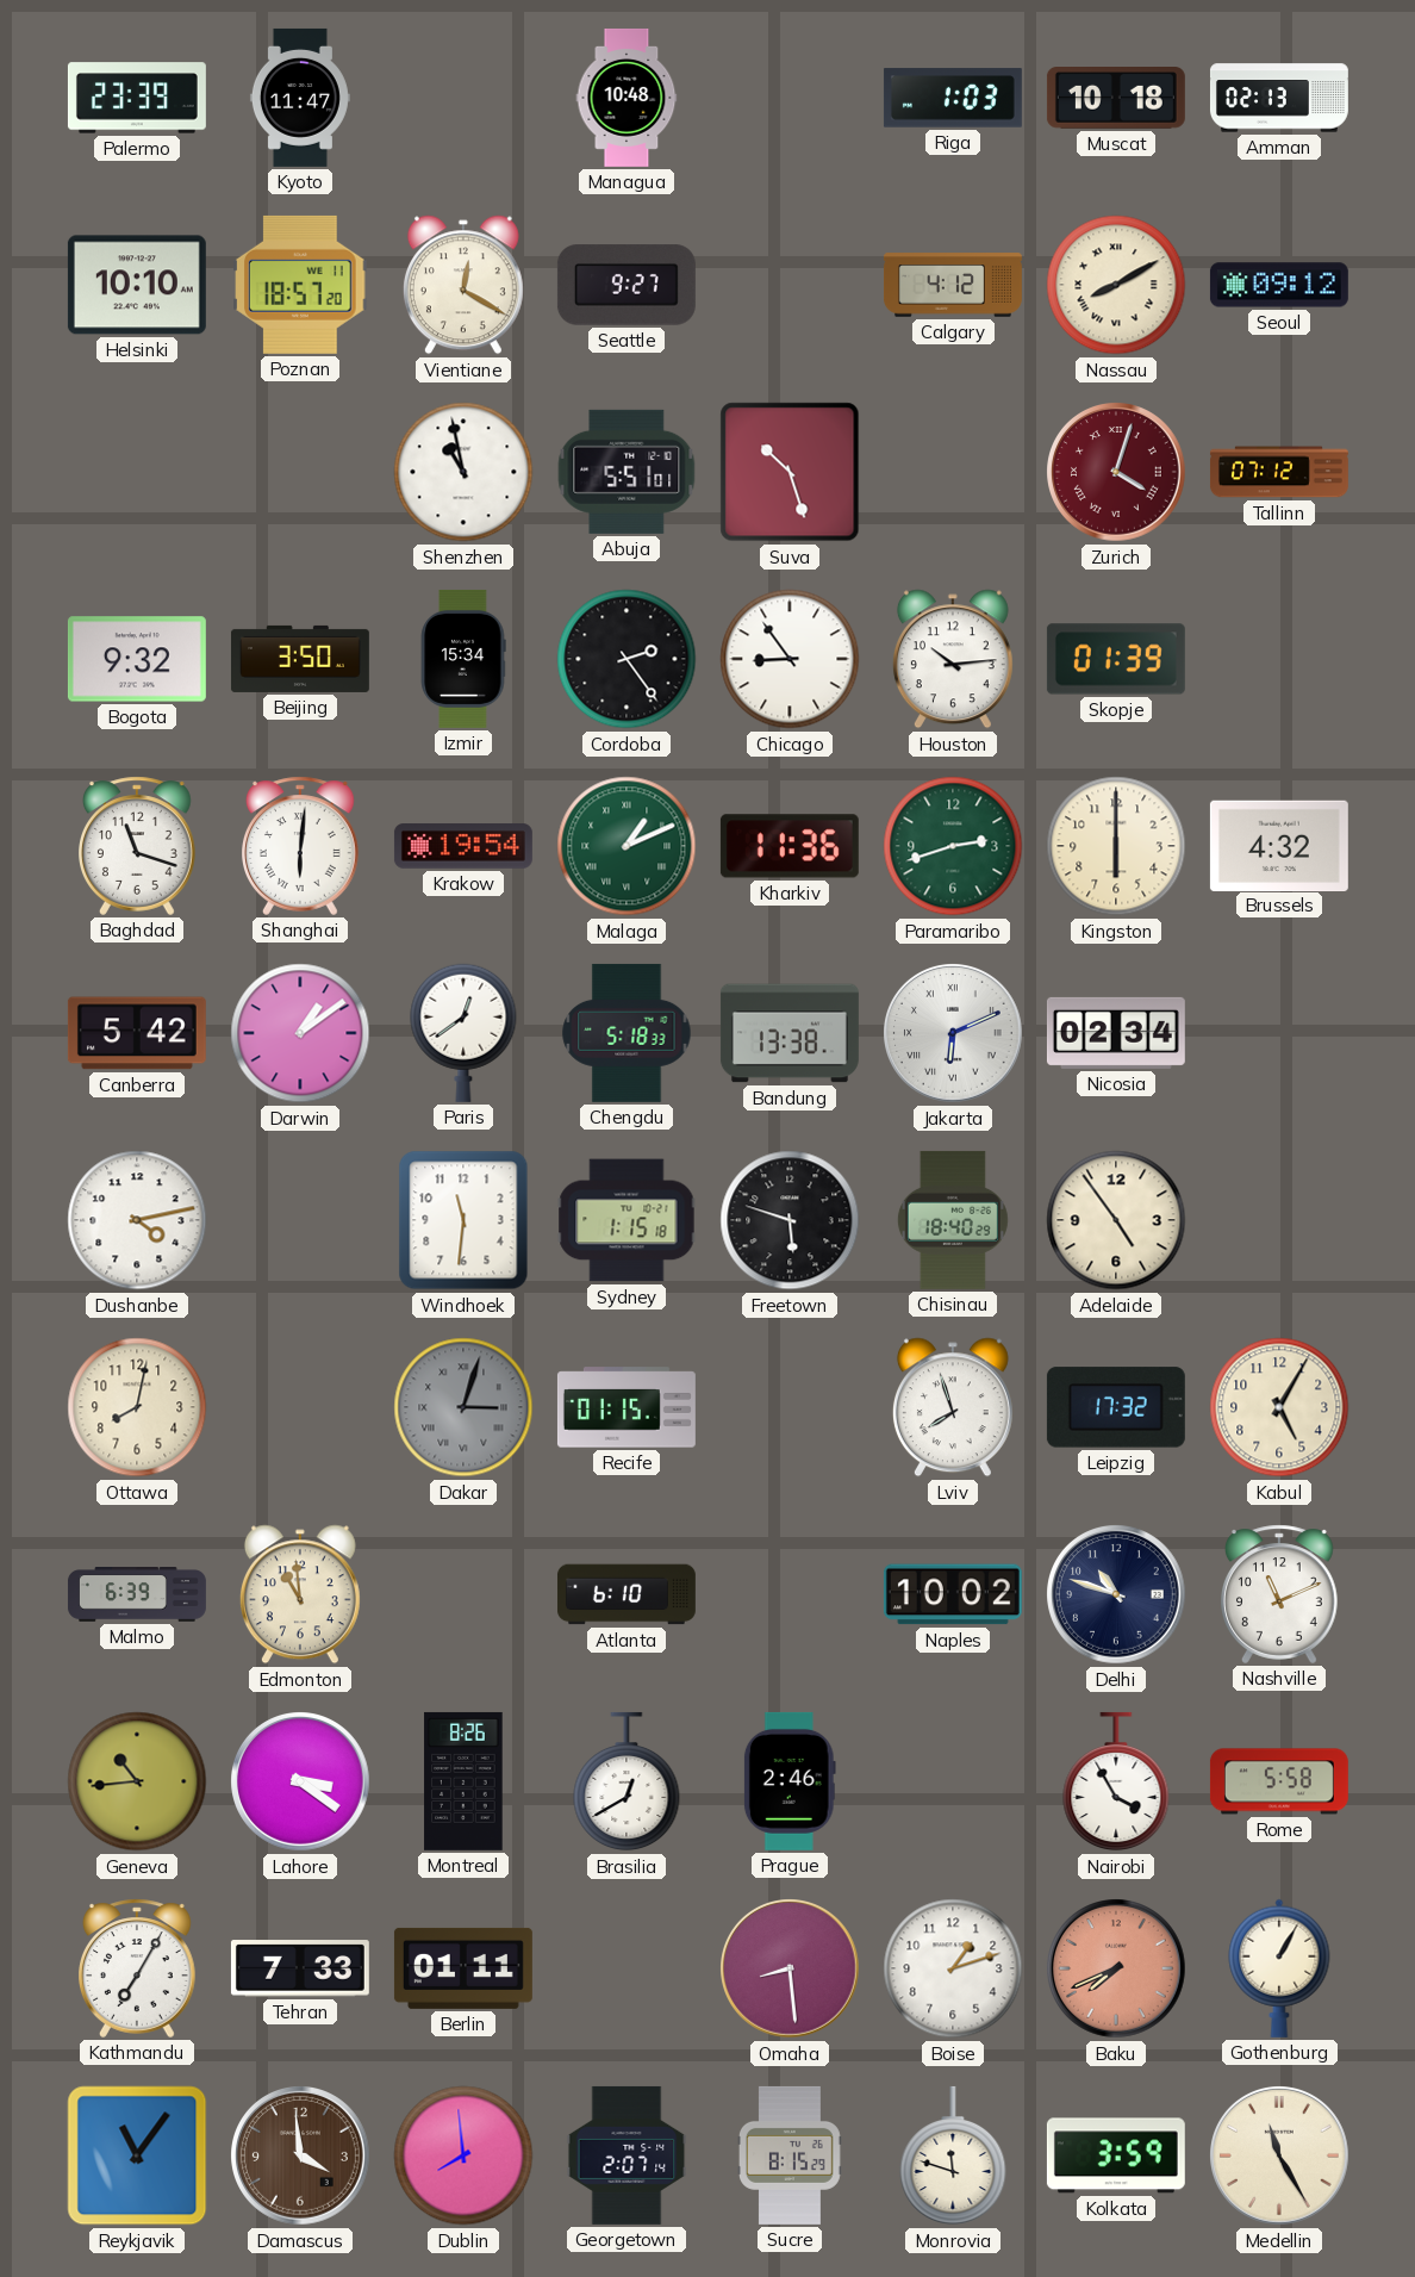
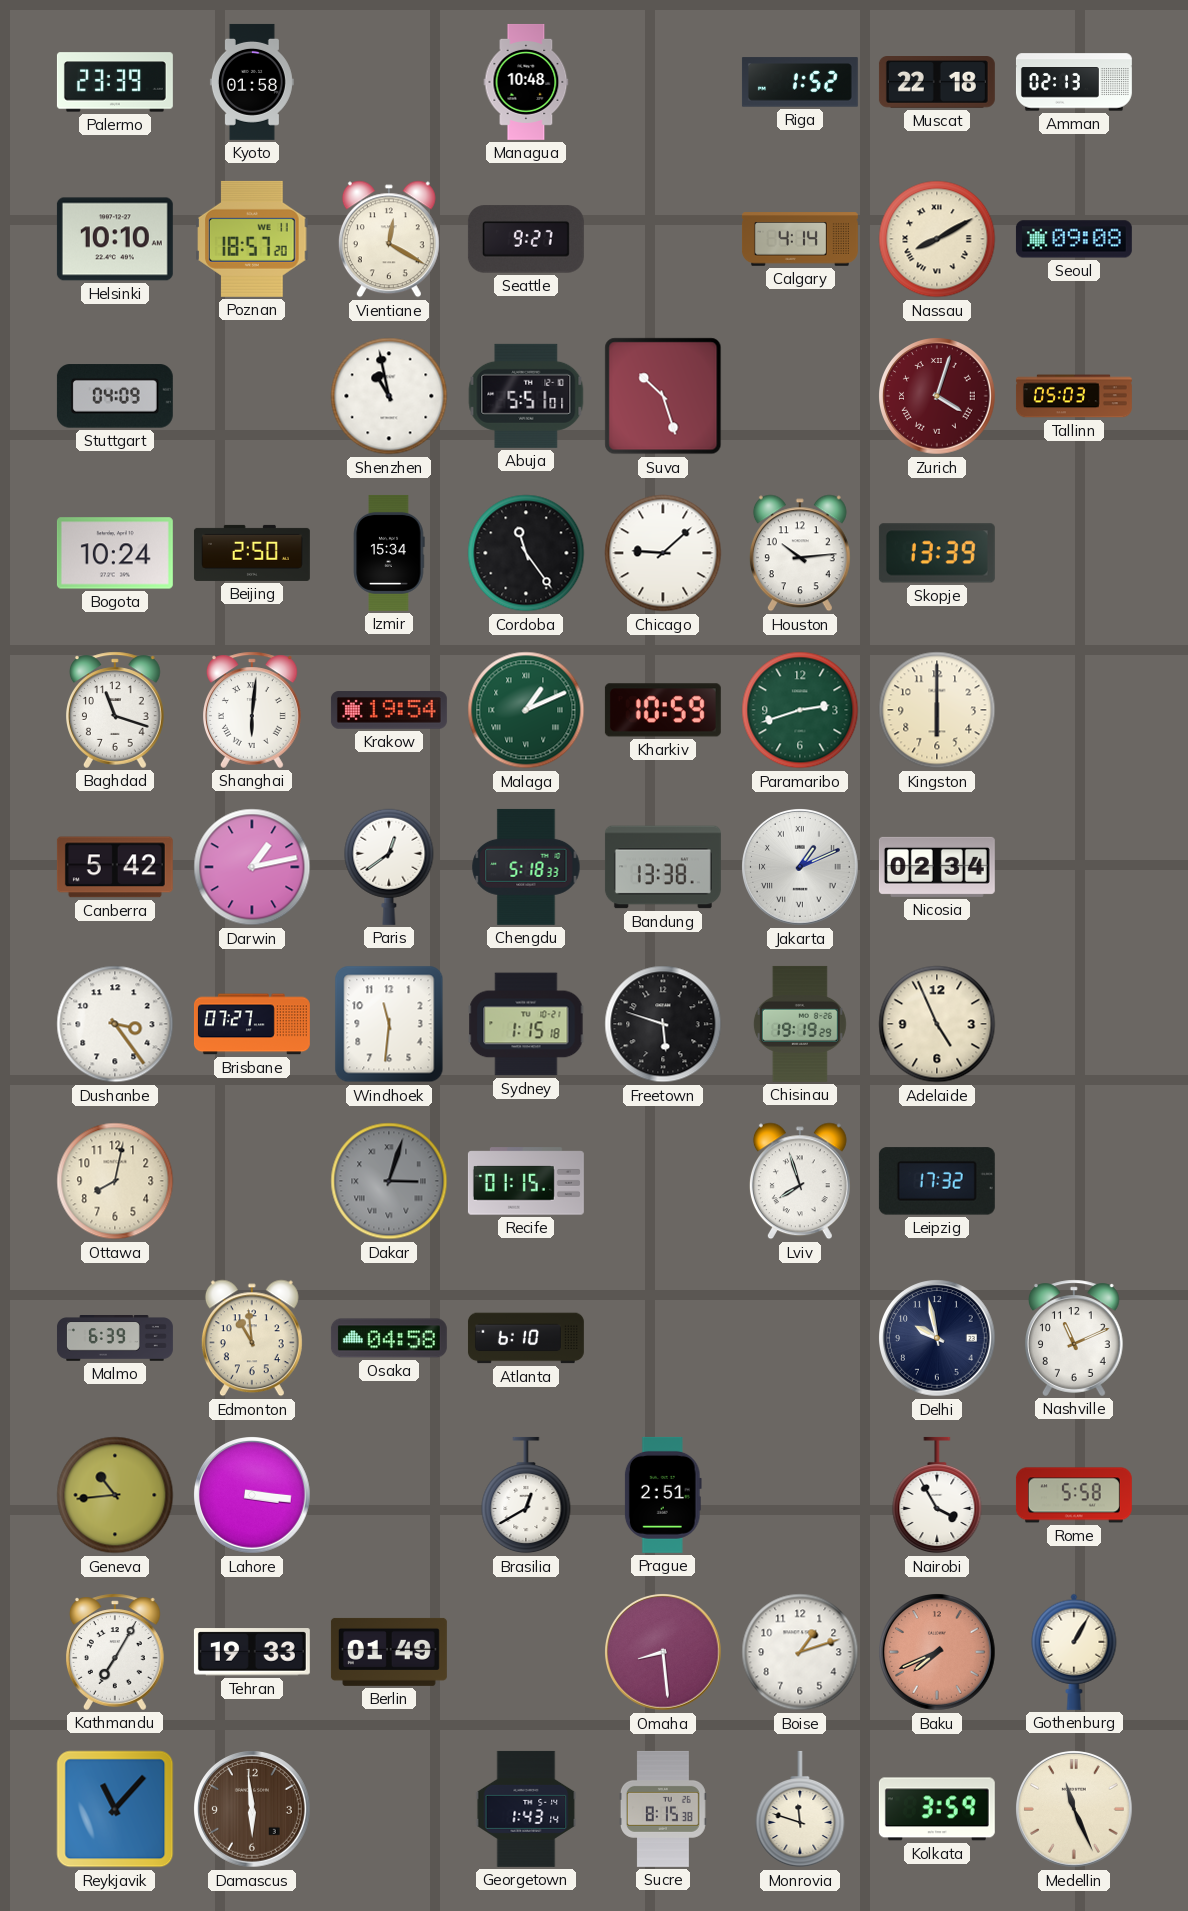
Kyoto: 11:47 -> 01:58 (252, 82)
Riga: 1:03 -> 1:52 (800, 82)
Muscat: 10:18 -> 22:18 (937, 83)
Calgary: 4:12 -> 4:14 (800, 239)
Seoul: 09:12 -> 09:08 (1074, 239)
Stuttgart: none -> 04:09 (115, 396)
Tallinn: 07:12 -> 05:03 (1074, 396)
Bogota: 9:32 -> 10:24 (115, 553)
Beijing: 3:50 -> 2:50 (252, 553)
Cordoba: 2:24 -> 11:24 (526, 553)
Chicago: 8:54 -> 9:08 (663, 553)
Skopje: 01:39 -> 13:39 (937, 553)
Kharkiv: 11:36 -> 10:59 (663, 710)
Brussels: 4:32 -> none (1279, 845)
Darwin: 1:09 -> 1:13 (252, 867)
Jakarta: 6:11 -> 1:11 (801, 868)
Dushanbe: 4:13 -> 3:24 (115, 1024)
Brisbane: none -> 07:27 (252, 1024)
Chisinau: 18:40 -> 19:19 (800, 1024)
Adelaide: 4:54 -> 4:56 (937, 1024)
Kabul: 5:05 -> none (1279, 1407)
Osaka: none -> 04:58 (389, 1338)
Naples: 10:02 -> none (953, 1594)
Delhi: 10:48 -> 9:58 (938, 1339)
Lahore: 3:21 -> 3:16 (253, 1496)
Montreal: 8:26 -> none (463, 1781)
Prague: 2:46 -> 2:51 (663, 1495)
Tehran: 7:33 -> 19:33 (252, 1652)
Berlin: 01:11 -> 01:49 (389, 1652)
Reykjavik: 11:06 -> 11:07 (115, 1809)
Damascus: 3:59 -> 5:59 (253, 1810)
Dublin: 7:59 -> none (463, 2155)
Georgetown: 2:07 -> 1:43 (526, 1809)
Sucre: 8:15:29 -> 8:15:38 (663, 1809)
Medellin: 11:25 -> 11:26 (1075, 1810)
